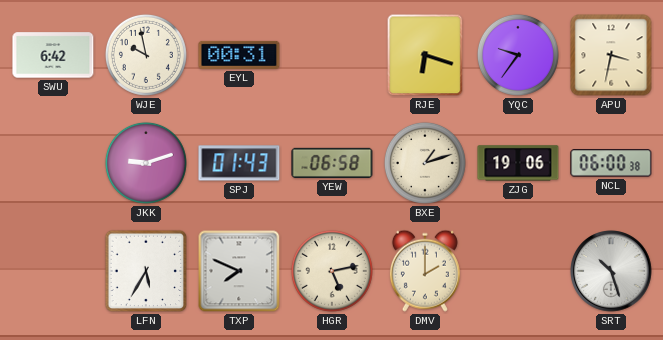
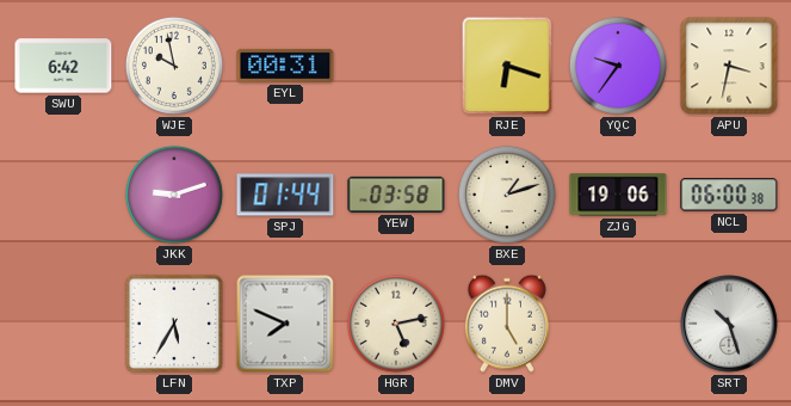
SPJ: 01:43 -> 01:44 (285, 195)
YEW: 06:58 -> 03:58 (396, 195)
DMV: 2:00 -> 5:00 (507, 324)
